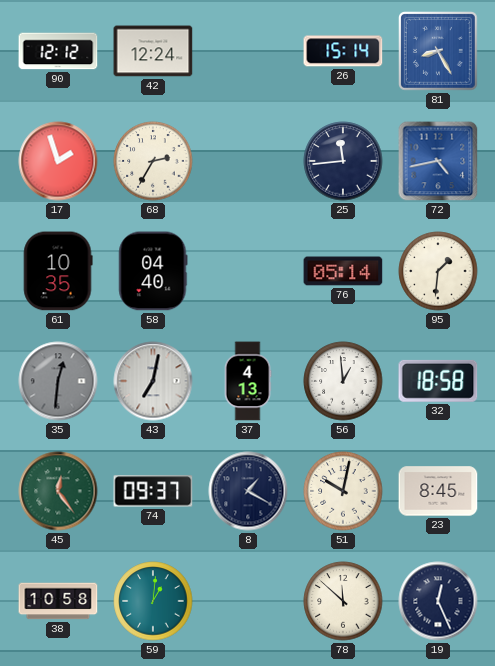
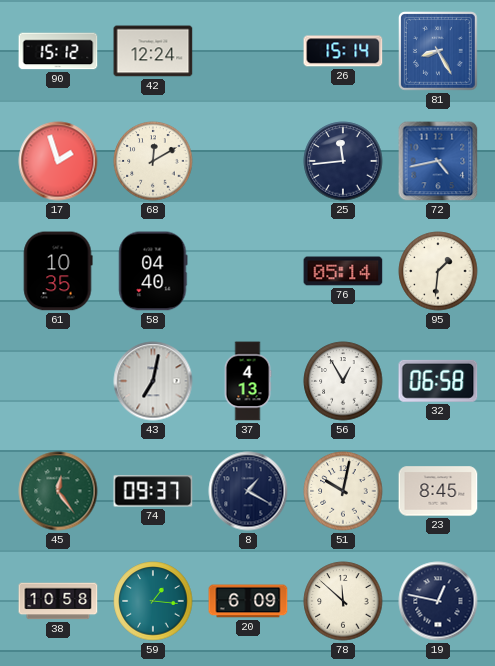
90: 12:12 -> 15:12 (58, 51)
68: 2:35 -> 12:10 (153, 161)
35: 12:31 -> none (58, 381)
56: 12:59 -> 12:55 (343, 381)
32: 18:58 -> 06:58 (438, 381)
59: 1:01 -> 1:16 (153, 601)
20: none -> 6:09 (248, 601)
19: 12:26 -> 12:47 (438, 601)
